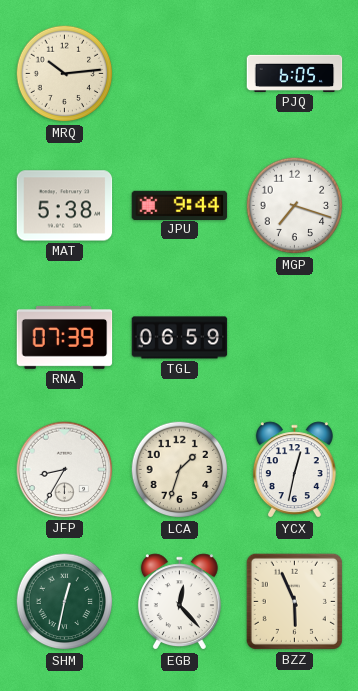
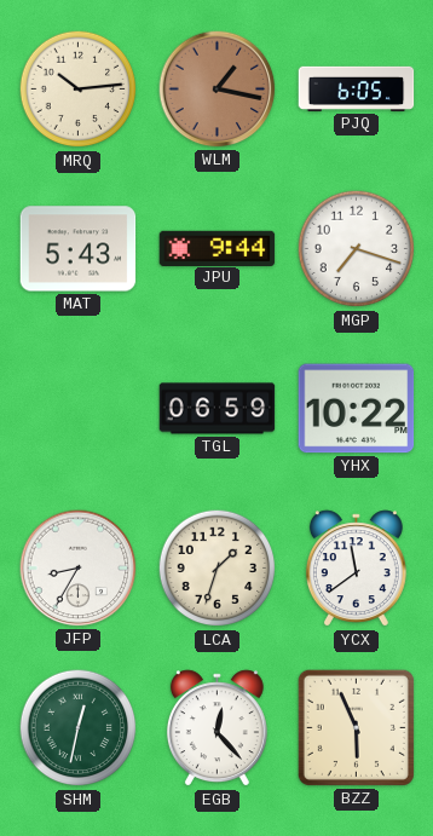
WLM: none -> 1:17 (218, 90)
MAT: 5:38 -> 5:43 (79, 249)
RNA: 07:39 -> none (65, 338)
YHX: none -> 10:22 (357, 409)
YCX: 12:32 -> 11:39 (356, 569)
